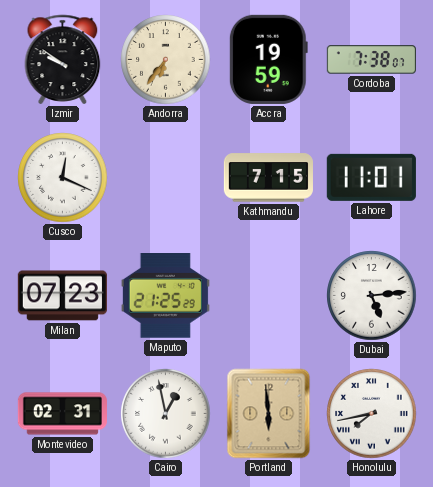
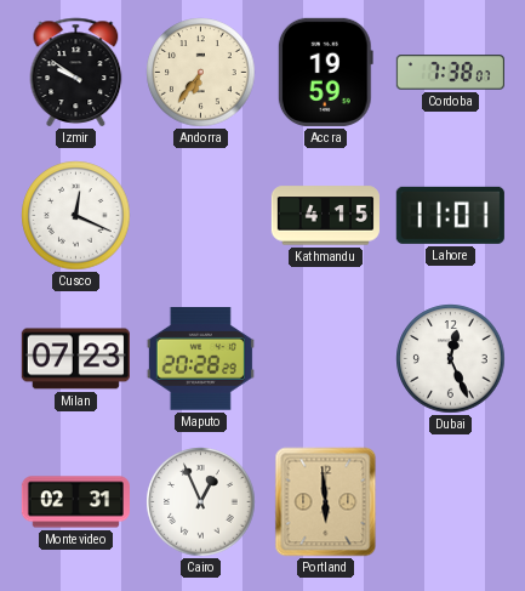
Kathmandu: 7:15 -> 4:15 (325, 216)
Maputo: 21:25 -> 20:28 (200, 359)
Dubai: 5:14 -> 12:26 (451, 359)
Cairo: 12:58 -> 12:56 (201, 502)
Honolulu: 7:43 -> none (372, 414)
